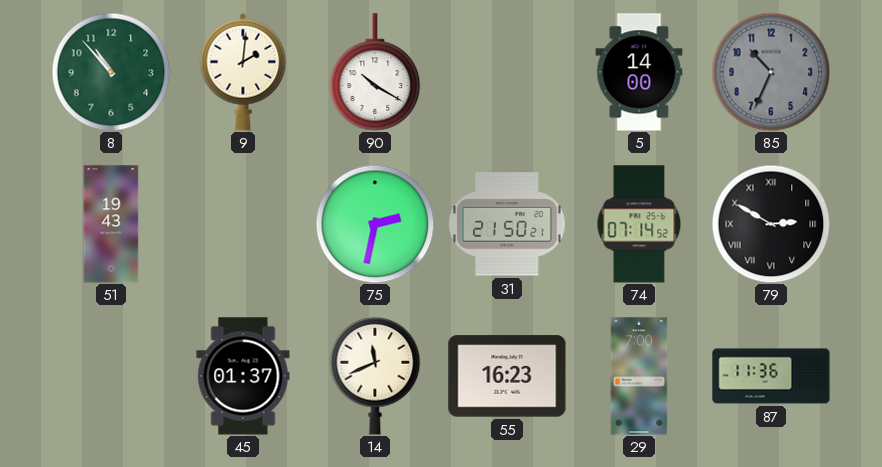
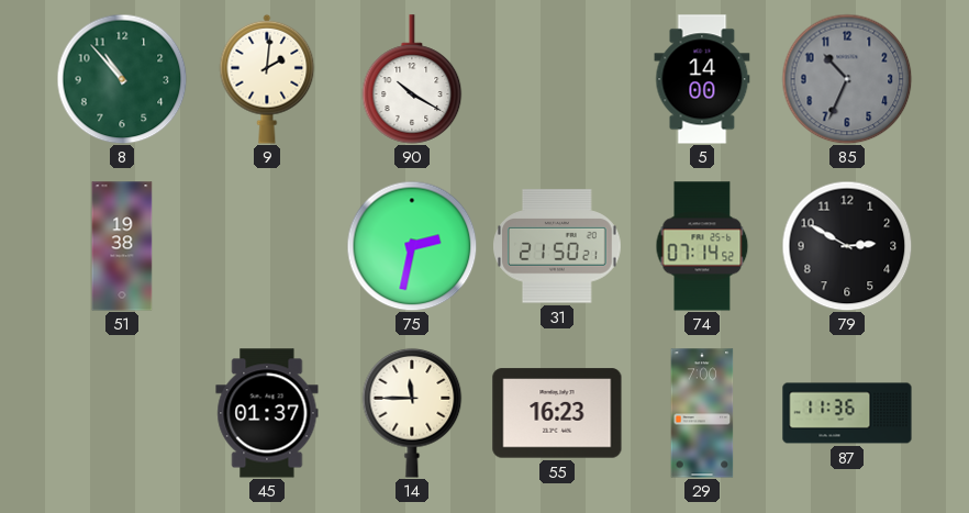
51: 19:43 -> 19:38 (122, 246)
79 numerals: Roman -> Arabic (847, 246)
14: 11:41 -> 11:45 (412, 413)
